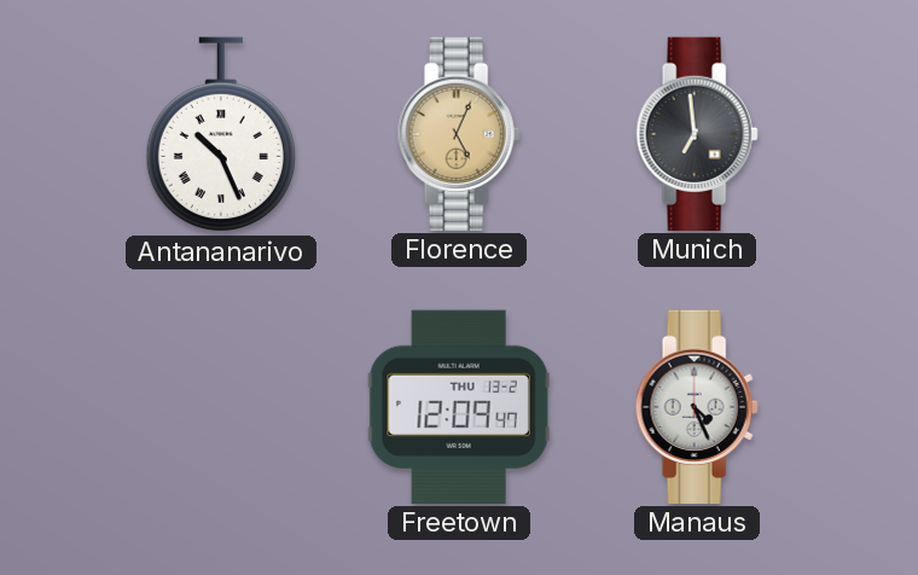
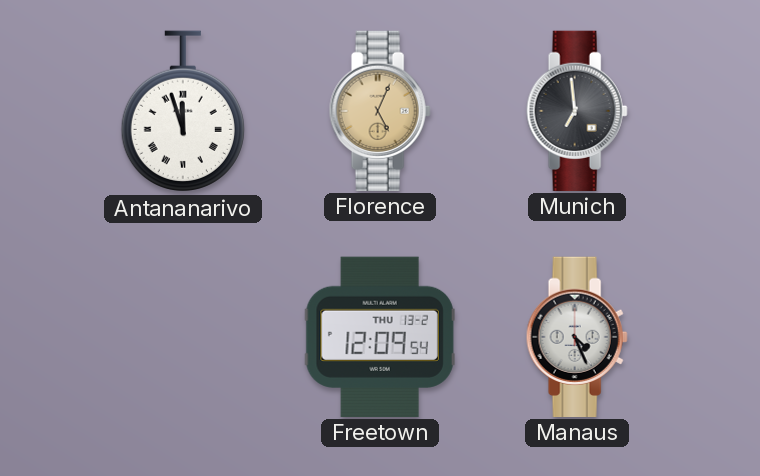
Antananarivo: 10:26 -> 11:57 (183, 111)
Freetown: 12:09:47 -> 12:09:54 (380, 336)
